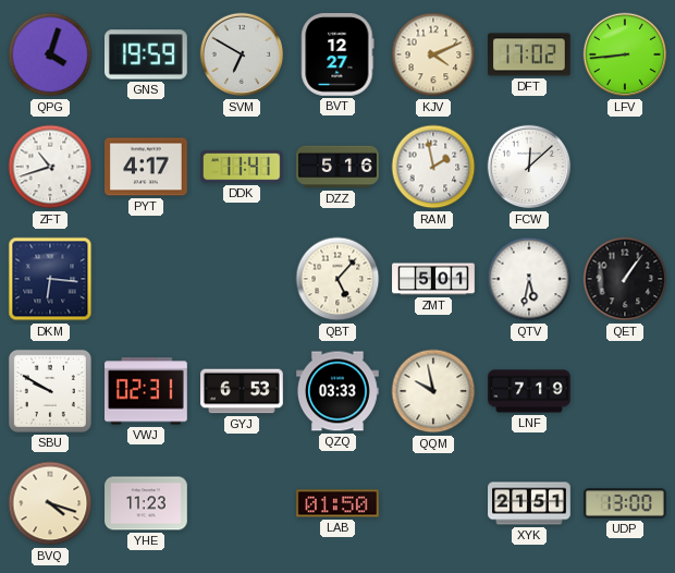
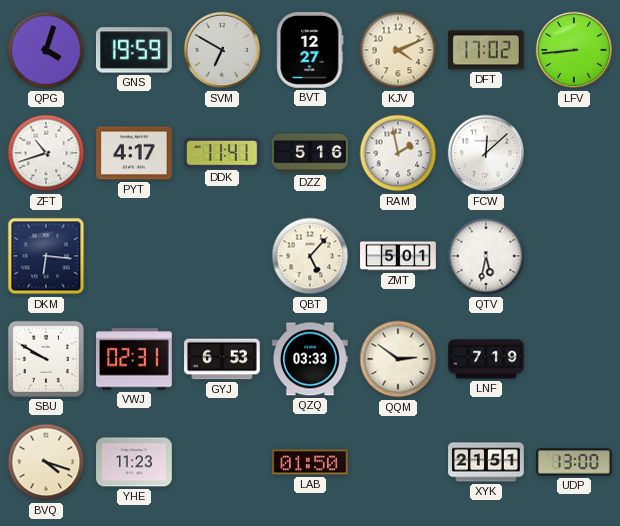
QET: 1:06 -> none (625, 279)
QQM: 9:58 -> 2:51 (398, 359)
